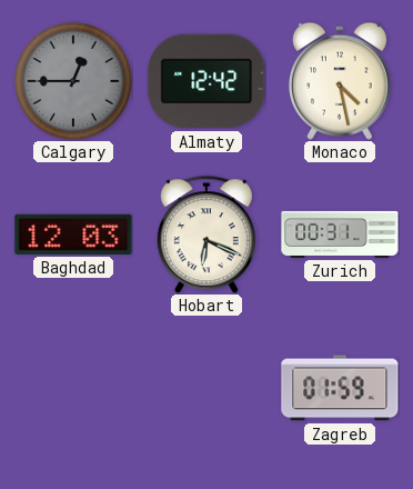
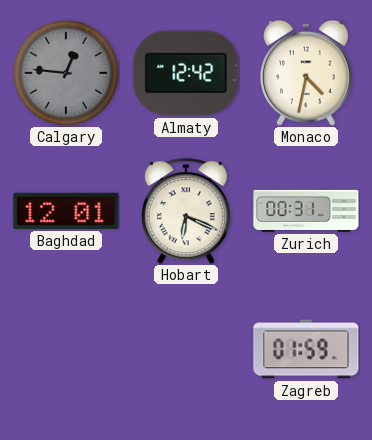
Calgary: 12:45 -> 12:46 (66, 73)
Monaco: 4:28 -> 4:32 (306, 73)
Baghdad: 12:03 -> 12:01 (66, 211)
